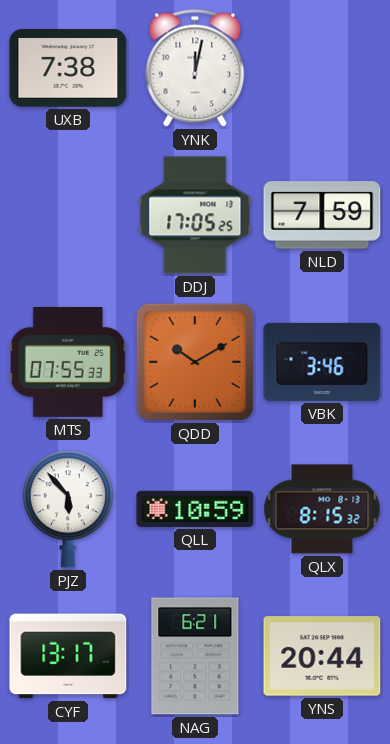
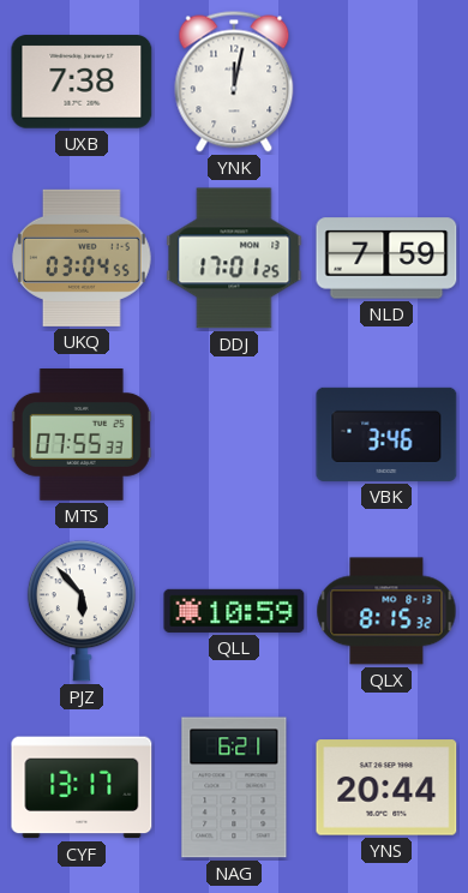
UKQ: none -> 03:04 (82, 258)
DDJ: 17:05 -> 17:01 (234, 258)
QDD: 10:10 -> none (195, 362)
